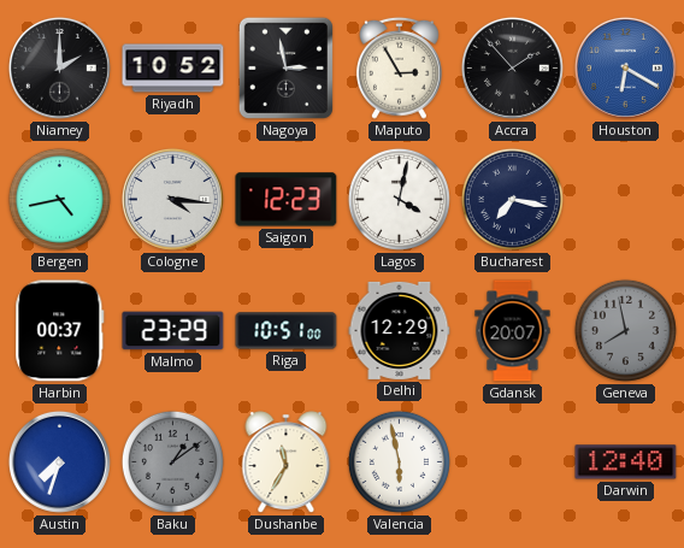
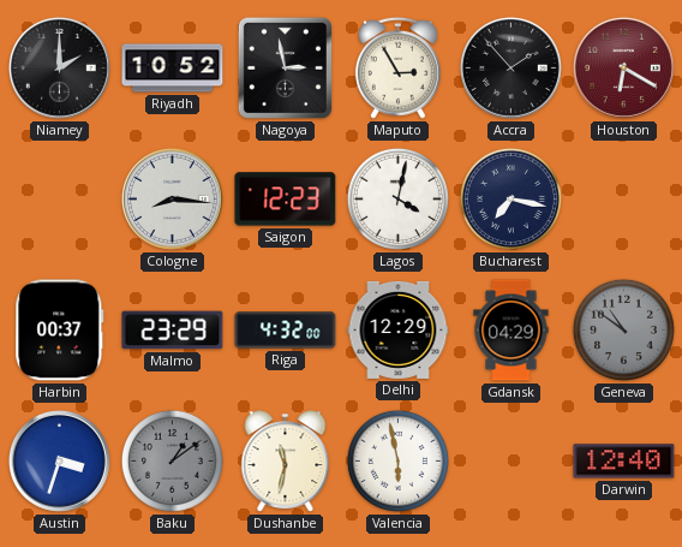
Houston dial: blue -> burgundy (623, 67)
Bergen: 4:43 -> none (59, 199)
Cologne: 4:16 -> 8:16 (172, 198)
Riga: 10:51 -> 4:32 (286, 331)
Gdansk: 20:07 -> 04:29 (511, 331)
Geneva: 7:58 -> 10:51 (623, 329)
Austin: 7:33 -> 3:33 (59, 460)
Dushanbe: 11:35 -> 11:32 (286, 462)
